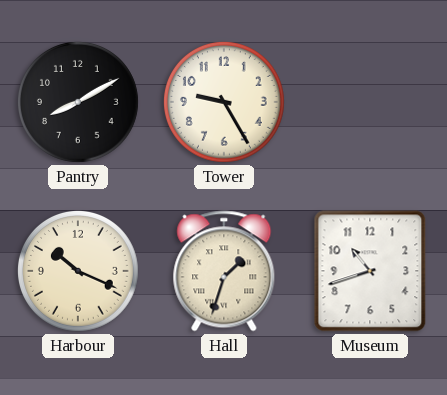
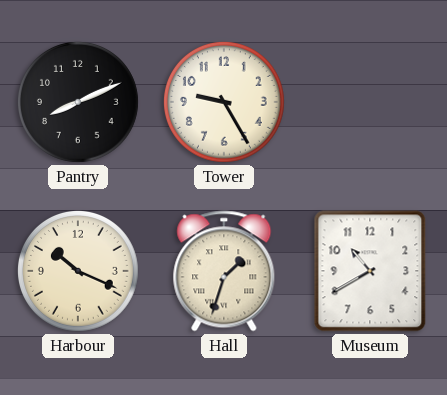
Pantry: 8:10 -> 8:11 (78, 103)
Museum: 10:42 -> 10:40 (370, 271)
